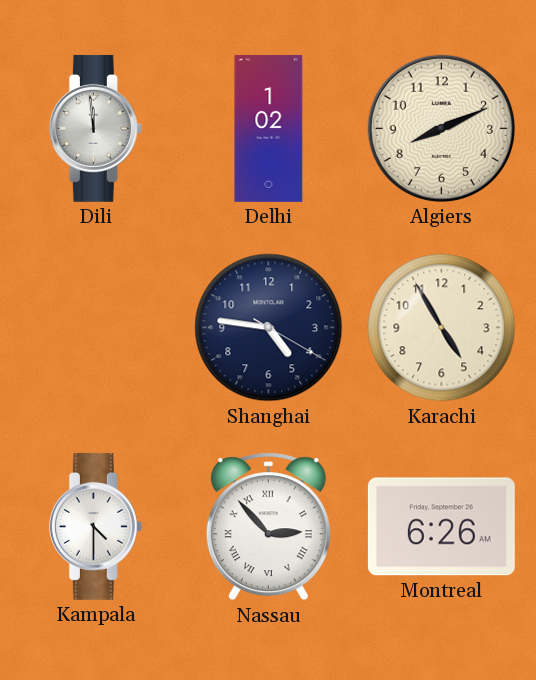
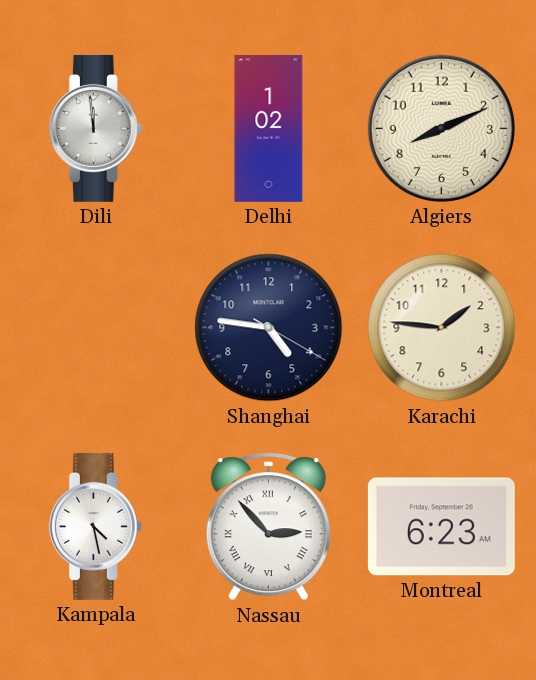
Karachi: 4:55 -> 1:46 (442, 328)
Kampala: 4:30 -> 4:28 (95, 526)
Montreal: 6:26 -> 6:23 (441, 527)
